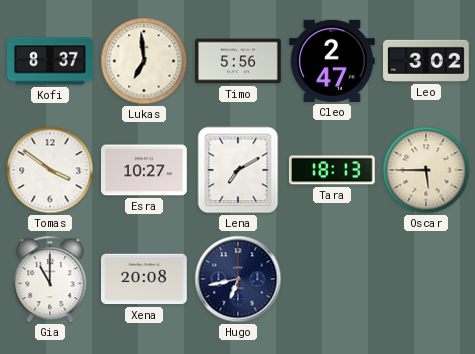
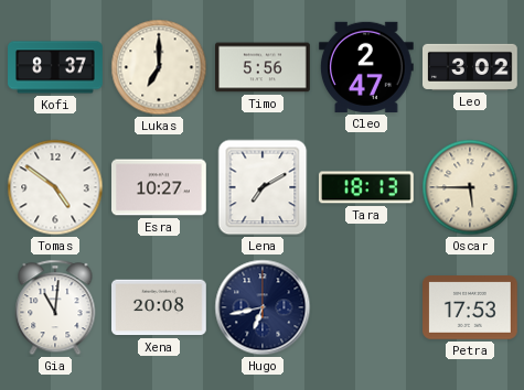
Lukas: 6:59 -> 7:00 (159, 67)
Tomas: 3:51 -> 4:51 (55, 187)
Gia: 11:00 -> 11:01 (55, 307)
Petra: none -> 17:53 (471, 308)
